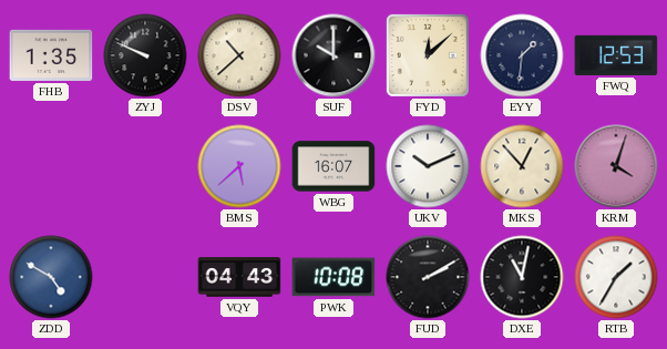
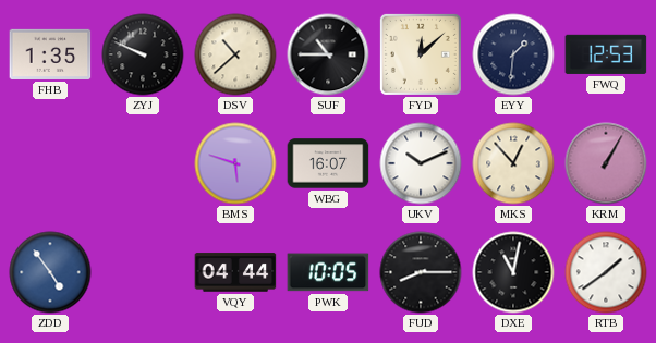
SUF: 10:00 -> 10:45 (328, 54)
BMS: 5:38 -> 5:48 (235, 163)
KRM: 4:03 -> 1:05 (606, 163)
ZDD: 4:50 -> 4:54 (50, 272)
VQY: 04:43 -> 04:44 (235, 272)
PWK: 10:08 -> 10:05 (328, 272)
FUD: 2:10 -> 8:15 (421, 272)
RTB: 1:35 -> 1:39 (606, 272)
